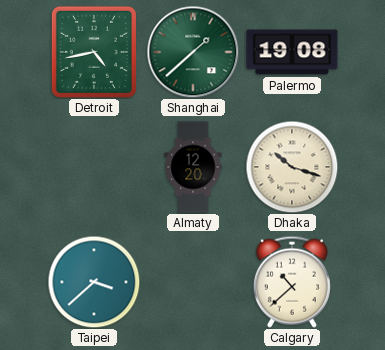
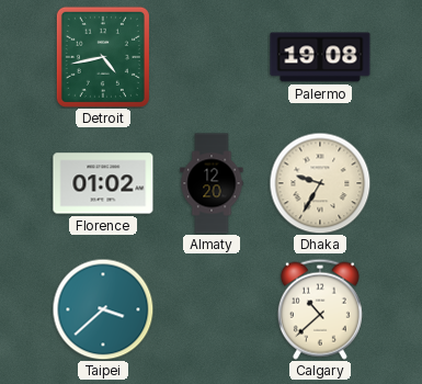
Shanghai: 1:38 -> none (193, 52)
Florence: none -> 01:02 (103, 183)
Dhaka: 10:18 -> 9:35 (320, 183)
